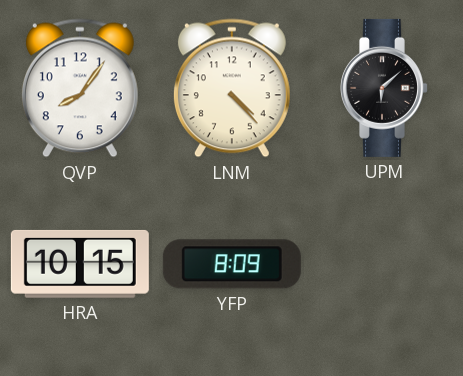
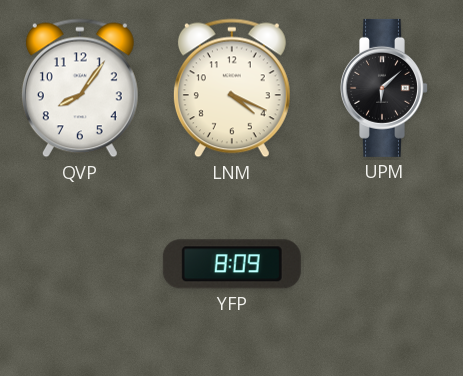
LNM: 4:23 -> 4:19 (232, 88)
HRA: 10:15 -> none (80, 264)
